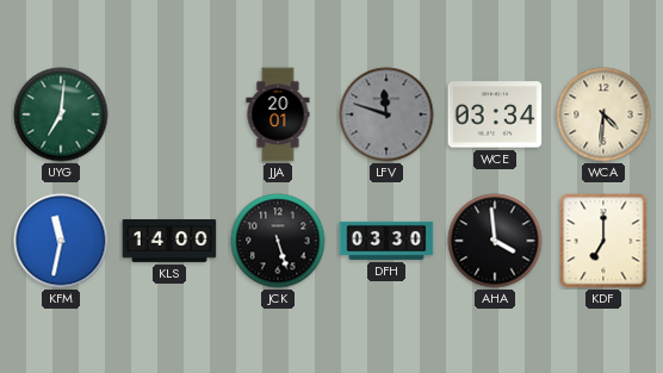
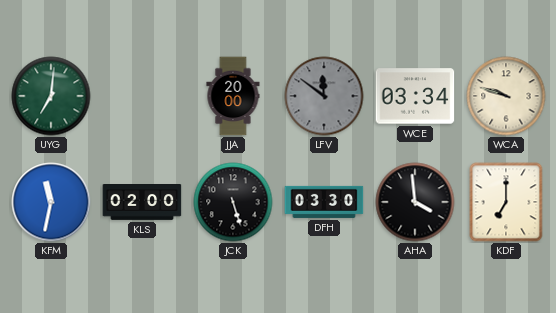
JJA: 20:01 -> 20:00 (233, 96)
LFV: 11:48 -> 11:51 (324, 96)
WCA: 4:31 -> 9:48 (506, 96)
KLS: 14:00 -> 02:00 (142, 203)
